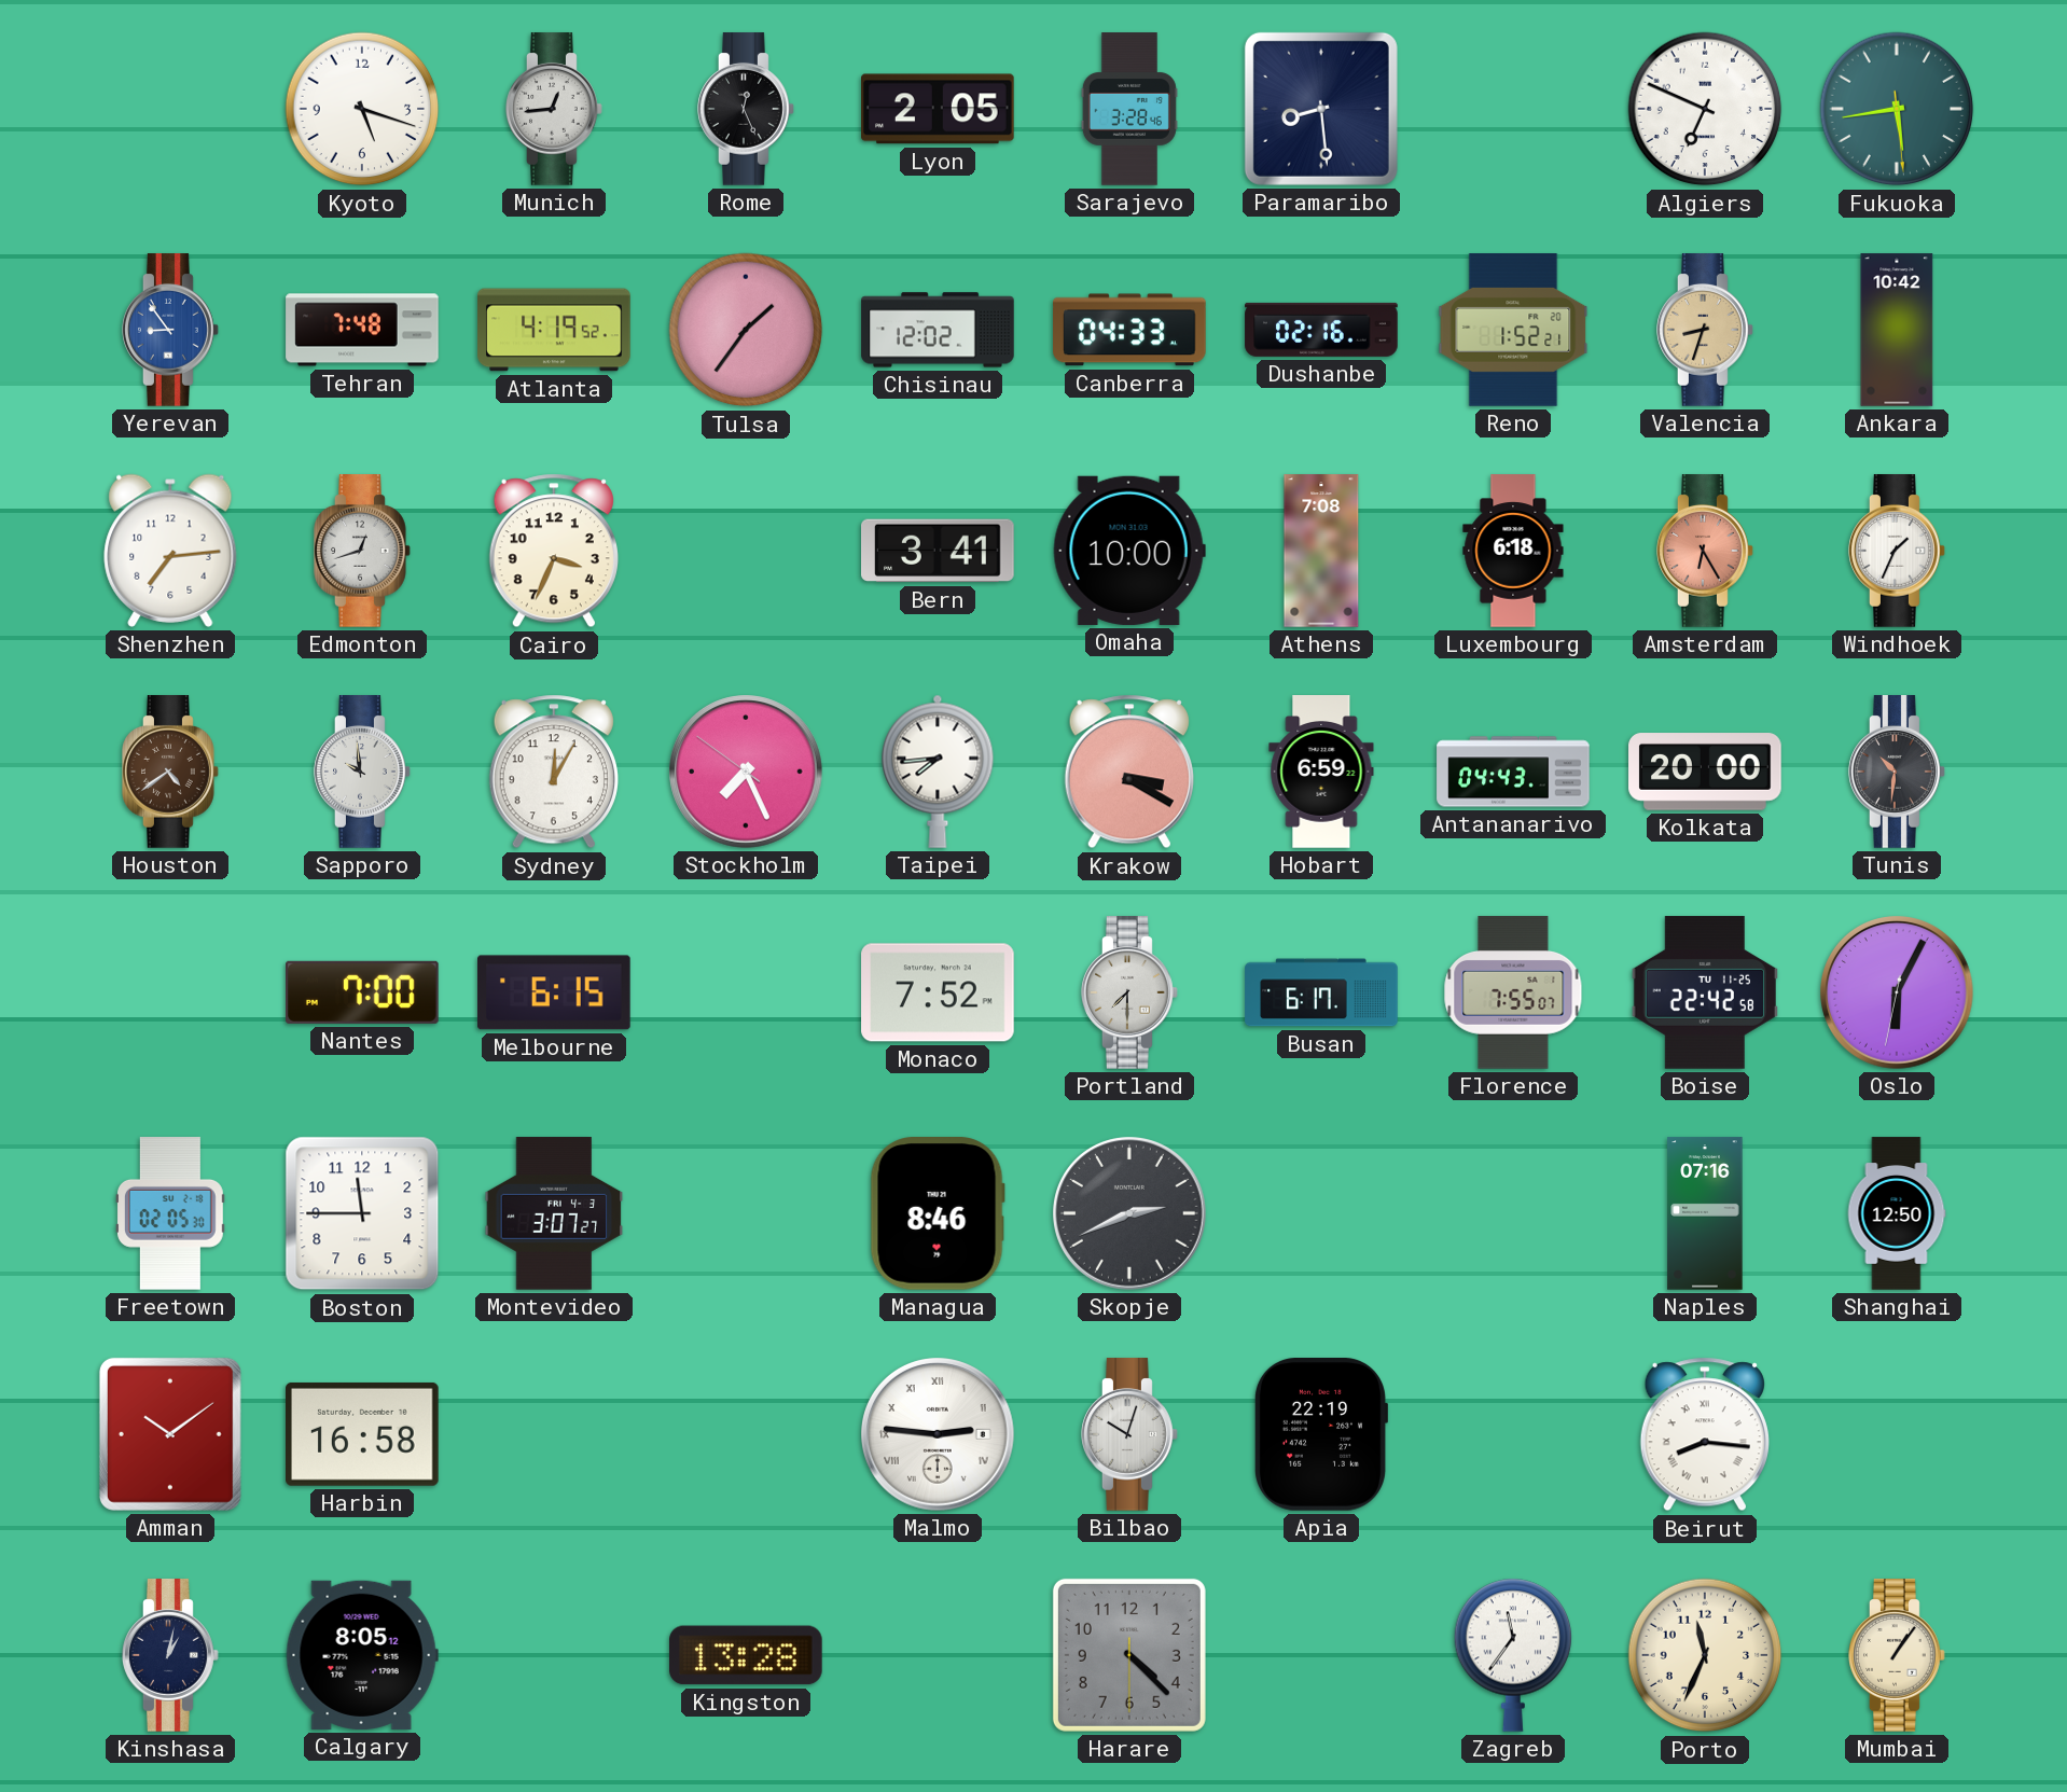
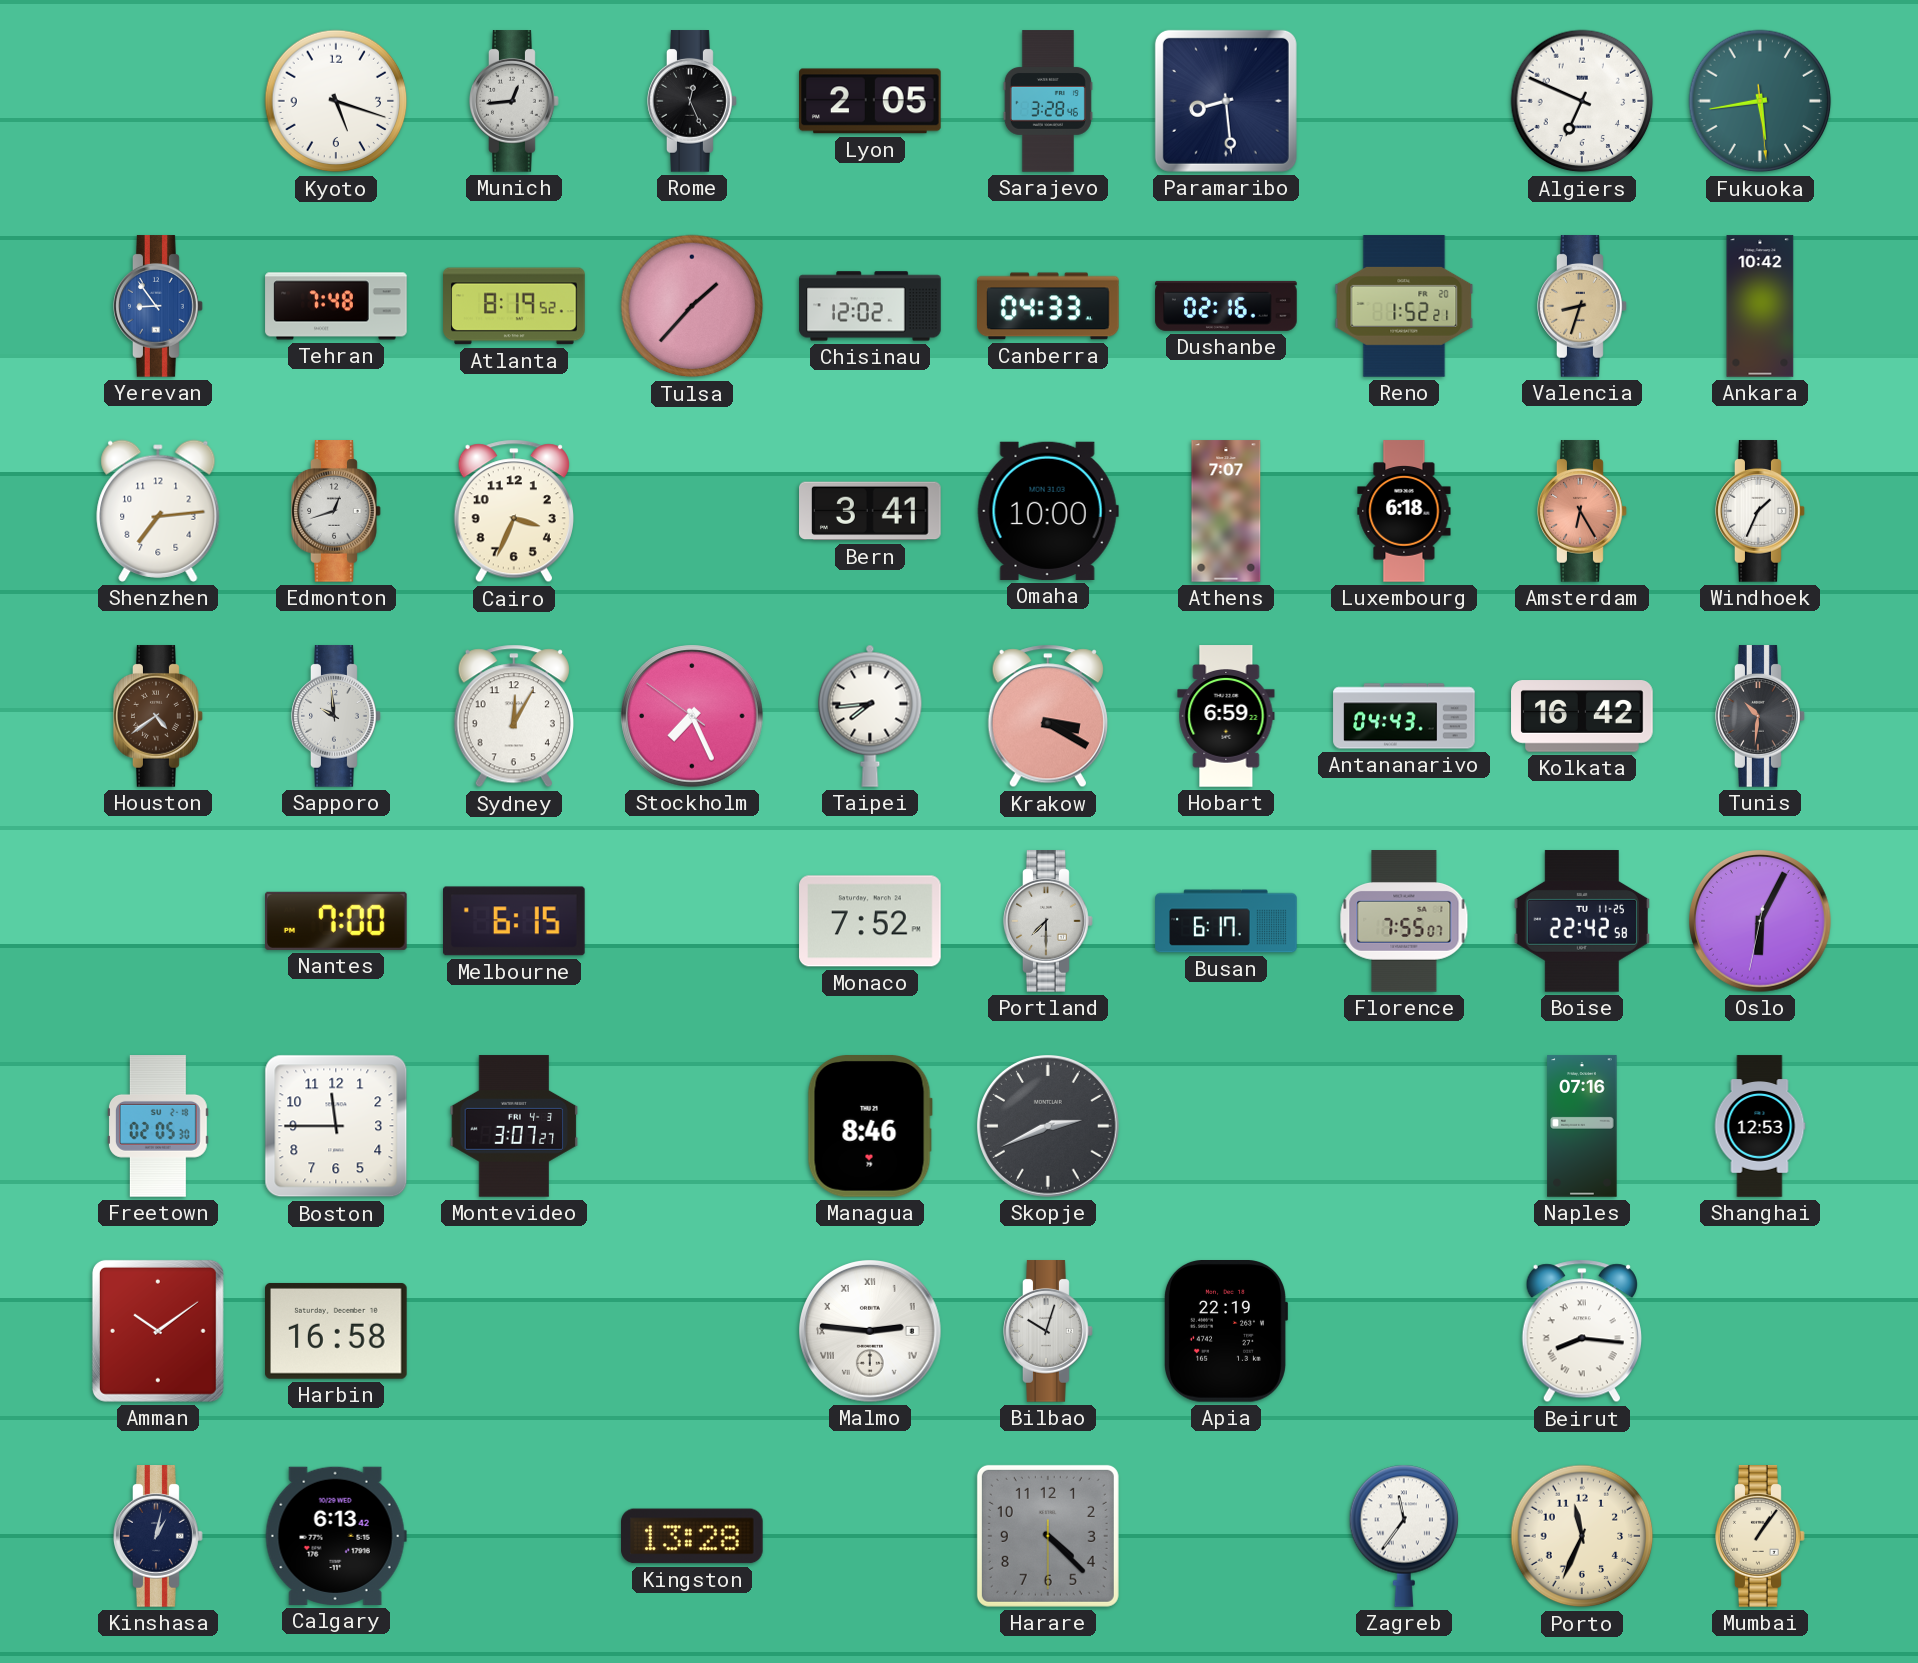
Atlanta: 4:19 -> 8:19 (514, 306)
Tulsa: 1:36 -> 1:37 (692, 306)
Athens: 7:08 -> 7:07 (1226, 511)
Kolkata: 20:00 -> 16:42 (1582, 716)
Shanghai: 12:50 -> 12:53 (1760, 1126)
Calgary: 8:05 -> 6:13 (336, 1536)
